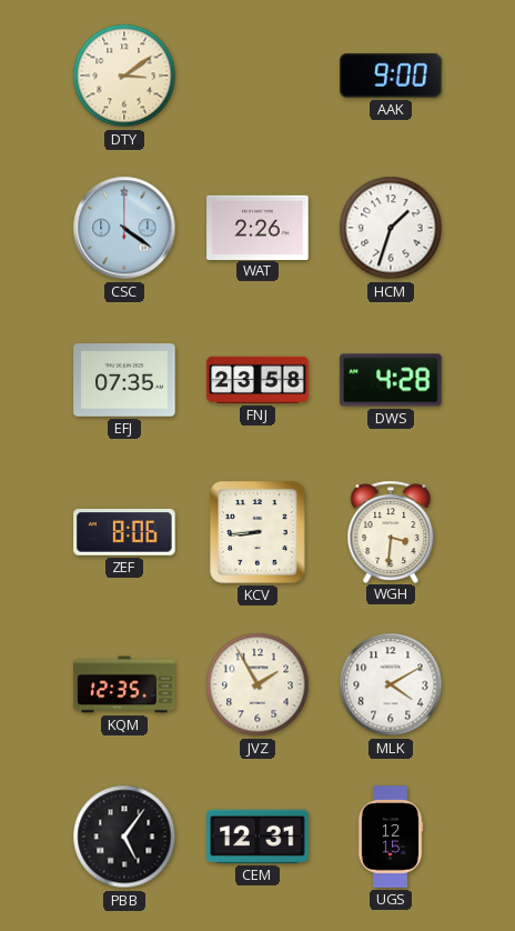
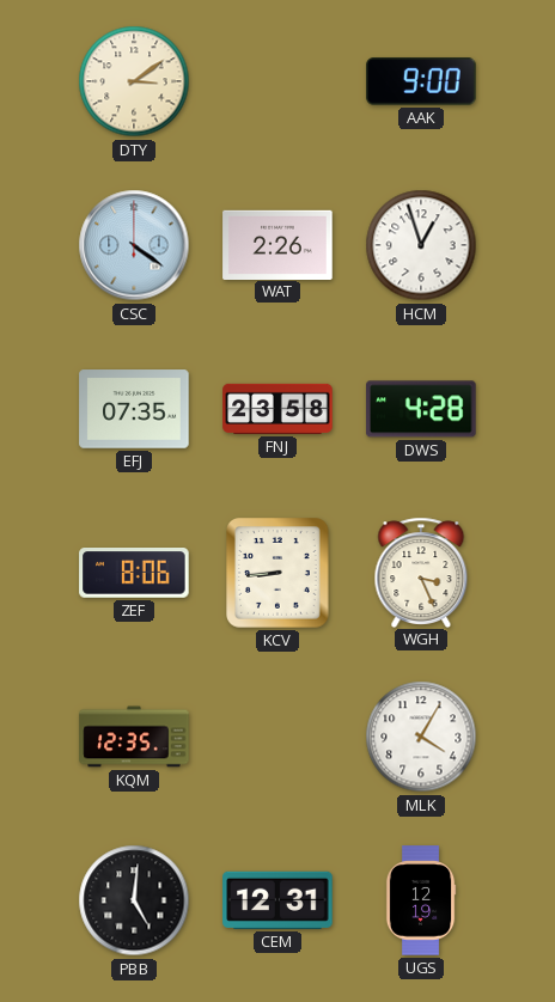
HCM: 1:33 -> 12:57 (421, 245)
WGH: 3:31 -> 3:26 (421, 572)
JVZ: 1:55 -> none (257, 684)
MLK: 4:10 -> 4:05 (421, 737)
PBB: 5:06 -> 5:01 (134, 900)
UGS: 12:15 -> 12:19 (421, 900)
